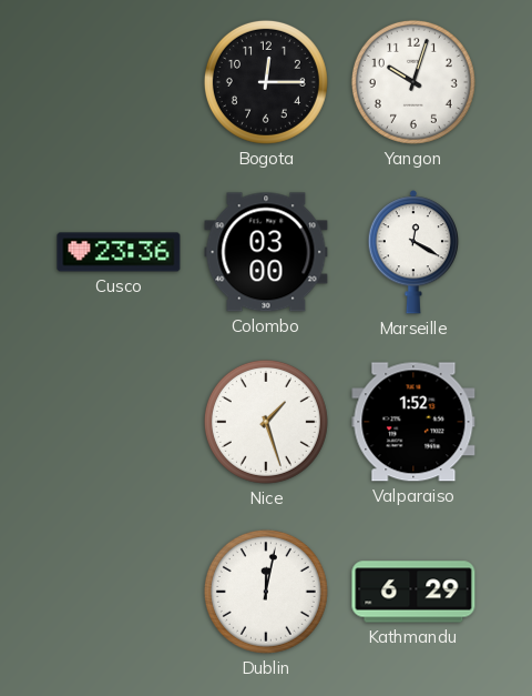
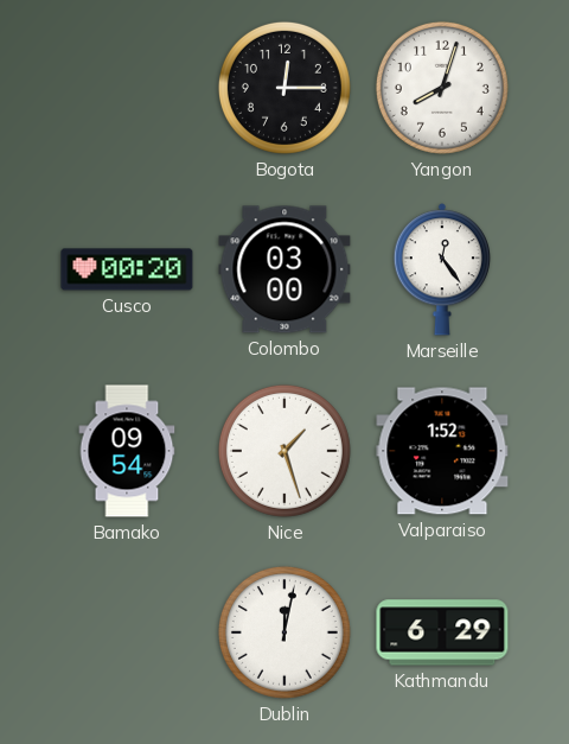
Yangon: 10:03 -> 8:03 (442, 88)
Cusco: 23:36 -> 00:20 (127, 269)
Marseille: 12:20 -> 12:24 (441, 269)
Bamako: none -> 09:54 (127, 451)
